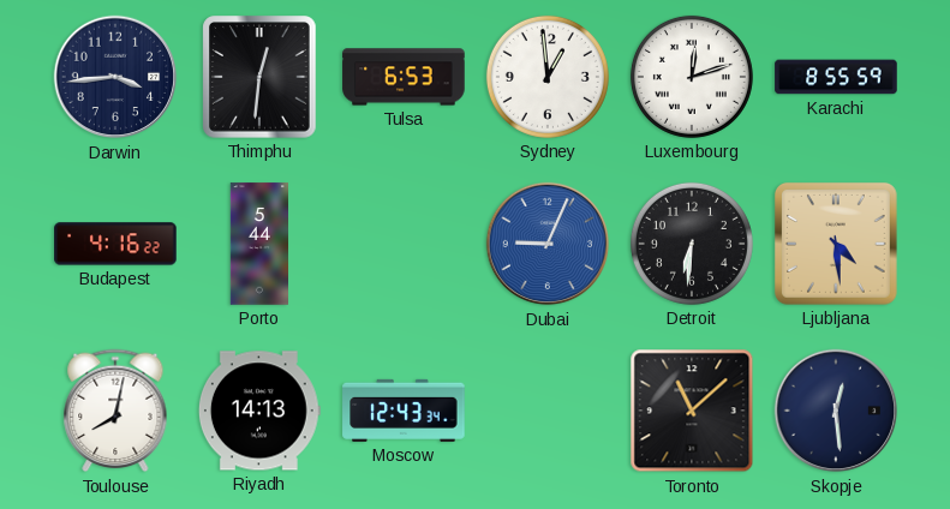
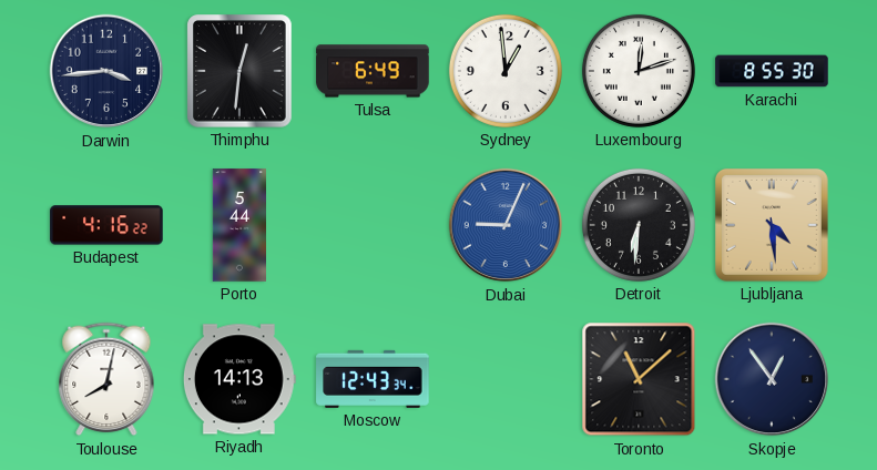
Tulsa: 6:53 -> 6:49 (373, 71)
Karachi: 8:55:59 -> 8:55:30 (772, 71)
Skopje: 12:29 -> 12:54 (772, 379)
